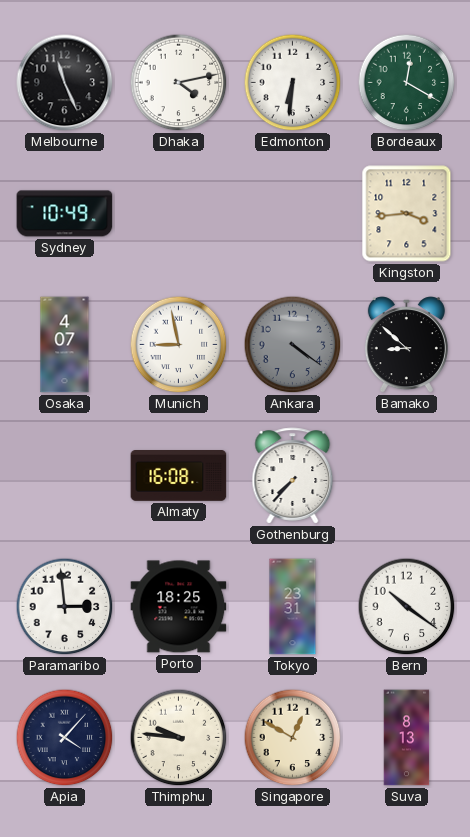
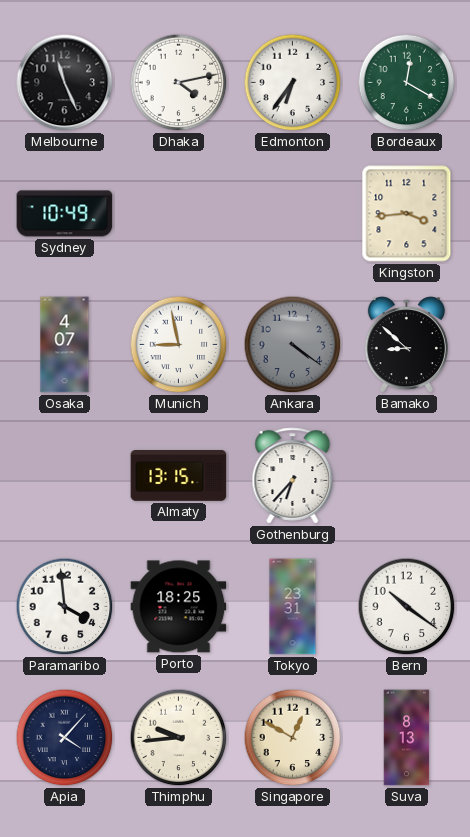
Edmonton: 6:31 -> 6:36 (293, 83)
Almaty: 16:08 -> 13:15 (179, 476)
Gothenburg: 7:37 -> 6:37 (293, 476)
Paramaribo: 2:59 -> 3:59 (65, 607)
Thimphu: 9:46 -> 9:44 (179, 738)
